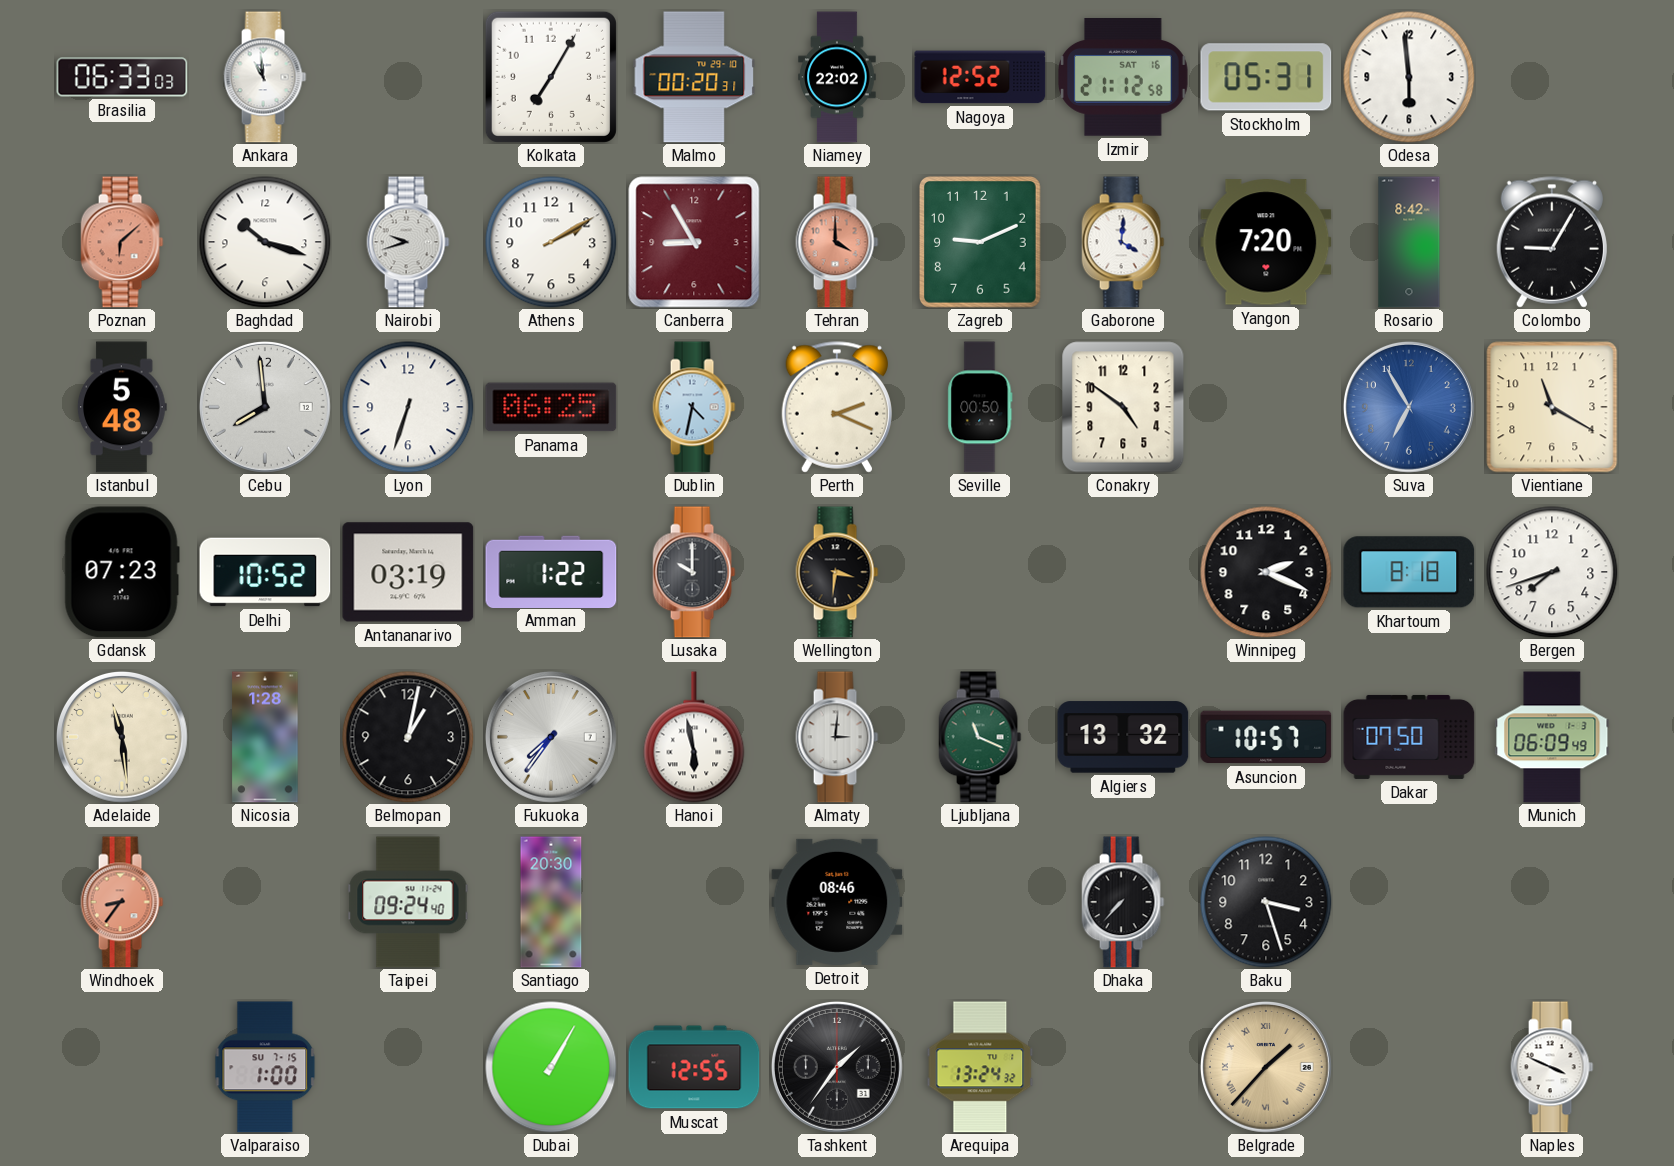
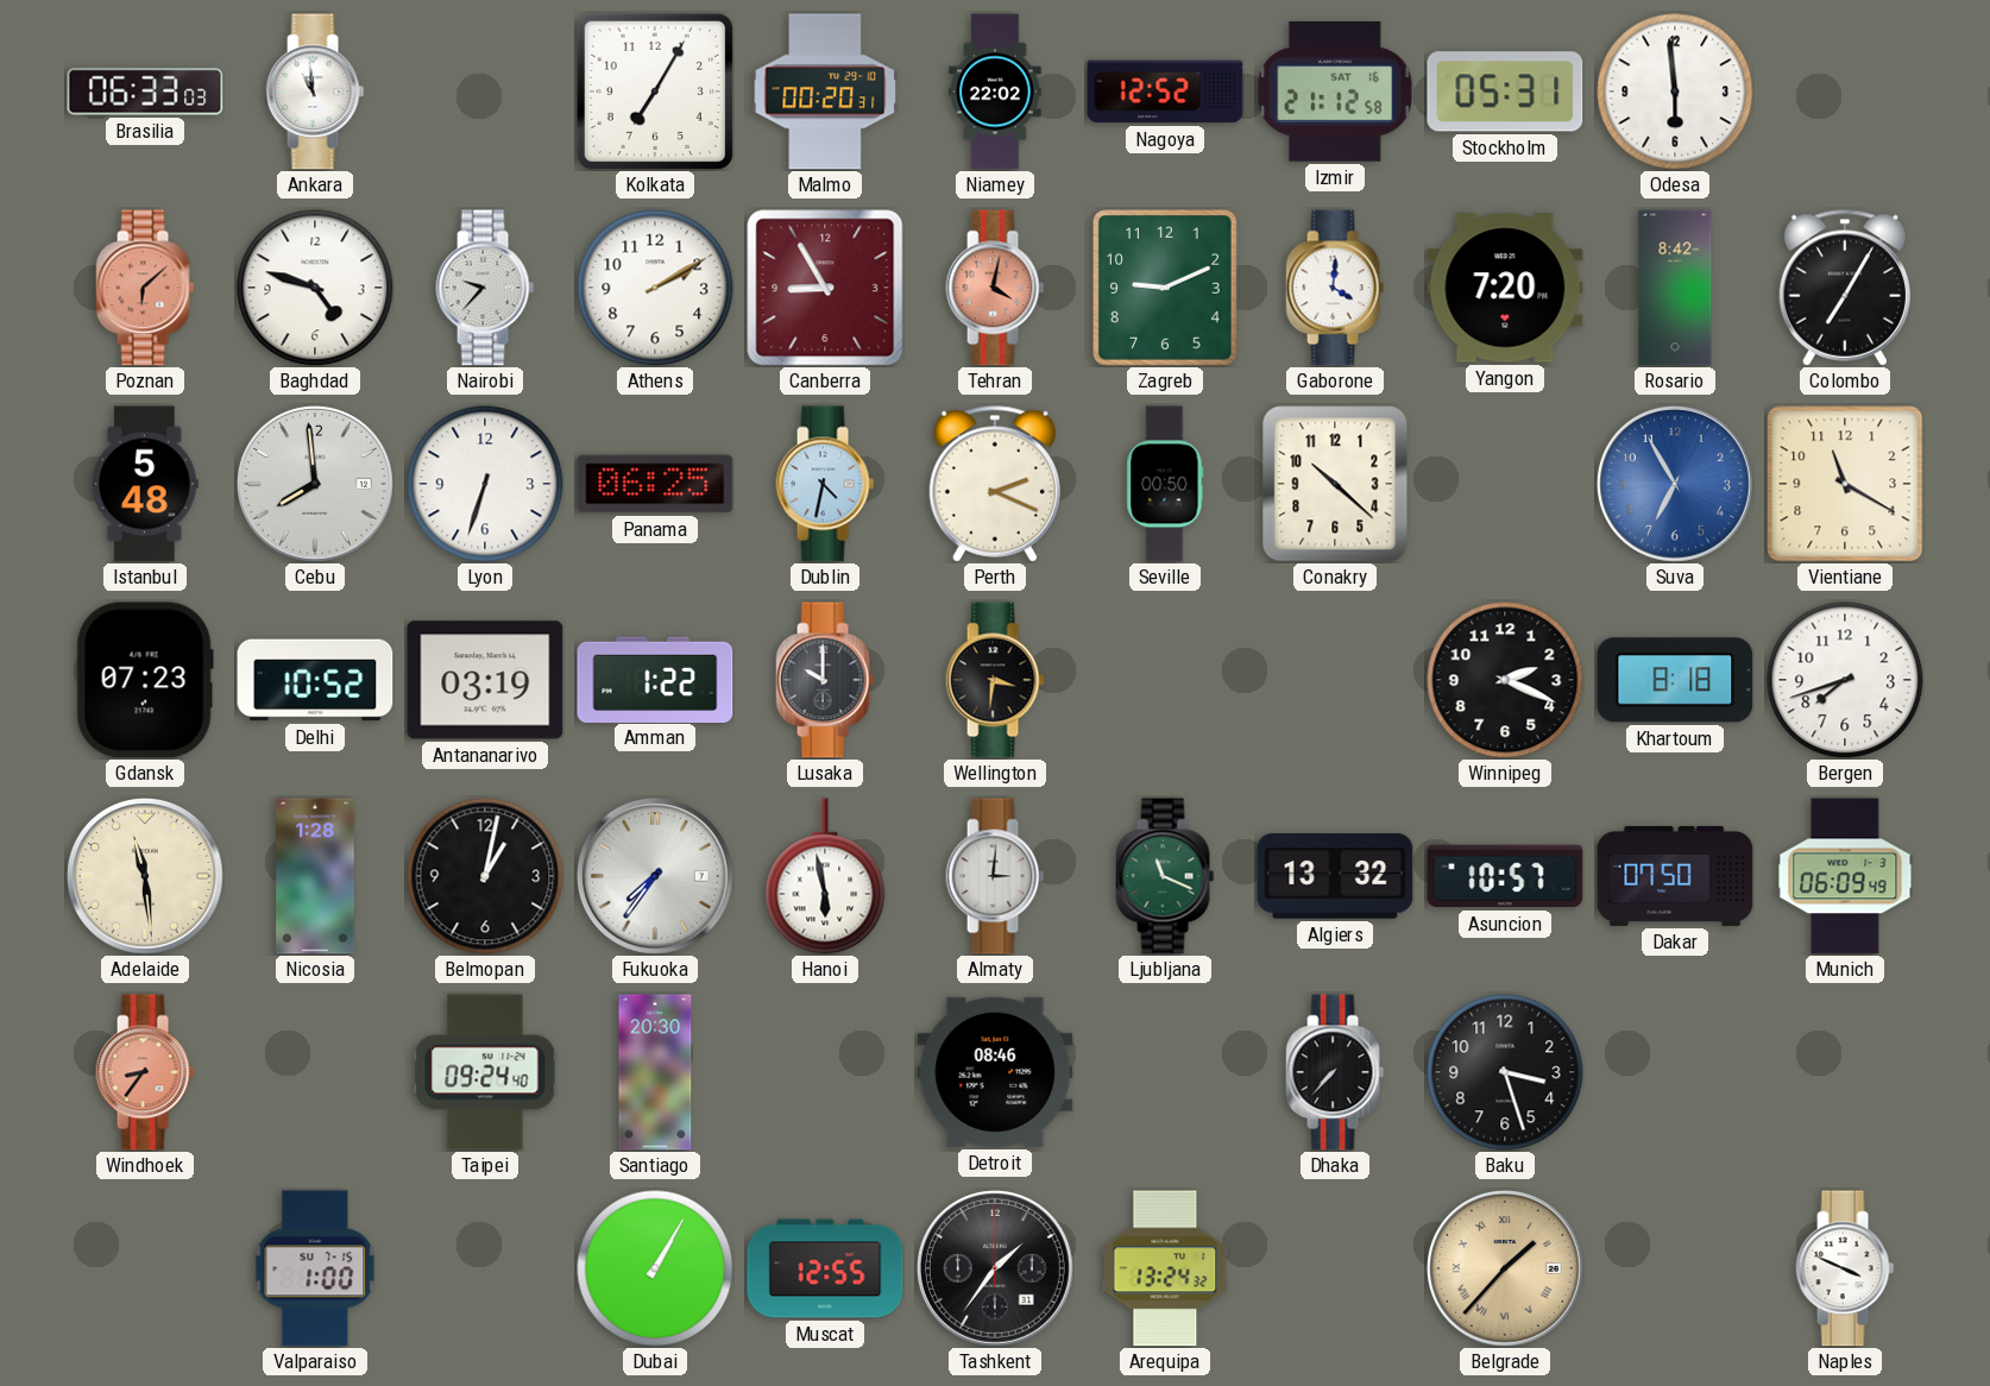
Baghdad: 10:18 -> 4:48 (315, 288)
Nairobi: 9:42 -> 9:37 (485, 288)
Tehran: 4:00 -> 4:02 (995, 288)
Colombo: 9:05 -> 7:05 (1844, 288)
Conakry: 4:51 -> 10:22 (1335, 484)
